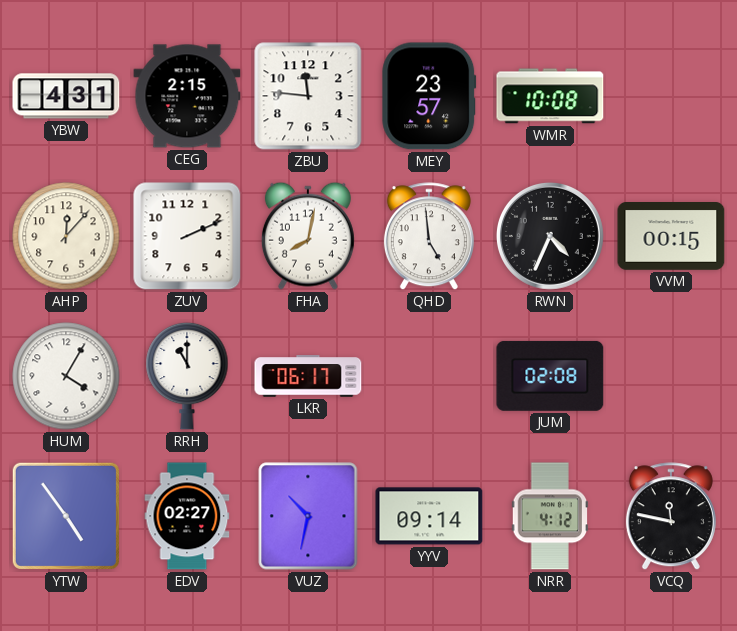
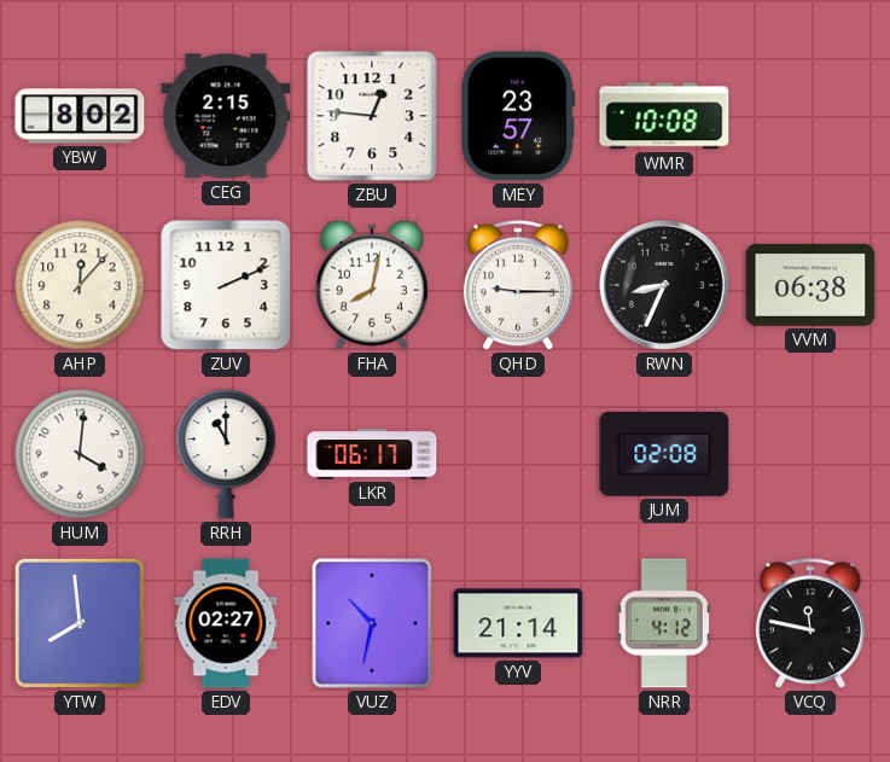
YBW: 4:31 -> 8:02 (80, 116)
ZBU: 11:46 -> 12:46 (372, 116)
QHD: 4:59 -> 9:15 (518, 286)
RWN: 4:34 -> 8:34 (664, 285)
VVM: 00:15 -> 06:38 (810, 286)
HUM: 4:05 -> 4:01 (80, 454)
YTW: 4:54 -> 7:59 (80, 623)
YYV: 09:14 -> 21:14 (518, 623)
